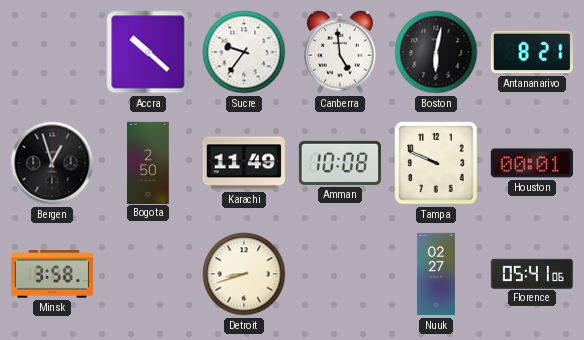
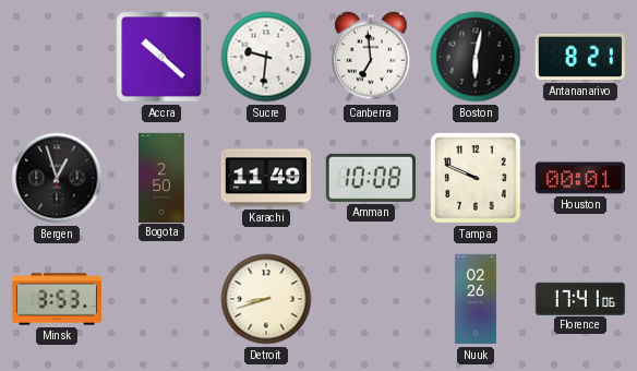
Sucre: 9:36 -> 9:31 (266, 57)
Canberra: 4:59 -> 6:59 (371, 57)
Minsk: 3:58 -> 3:53 (56, 299)
Nuuk: 02:27 -> 02:26 (476, 299)
Florence: 05:41 -> 17:41 (580, 298)
